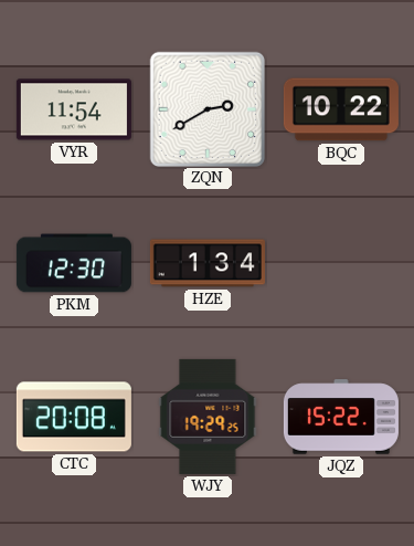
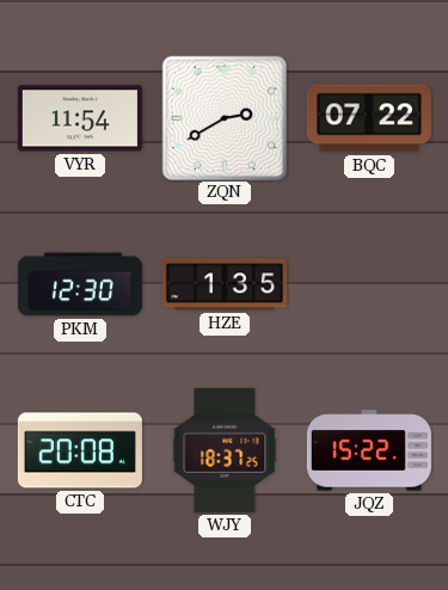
BQC: 10:22 -> 07:22 (369, 118)
HZE: 1:34 -> 1:35 (225, 284)
WJY: 19:29 -> 18:37 (225, 450)
